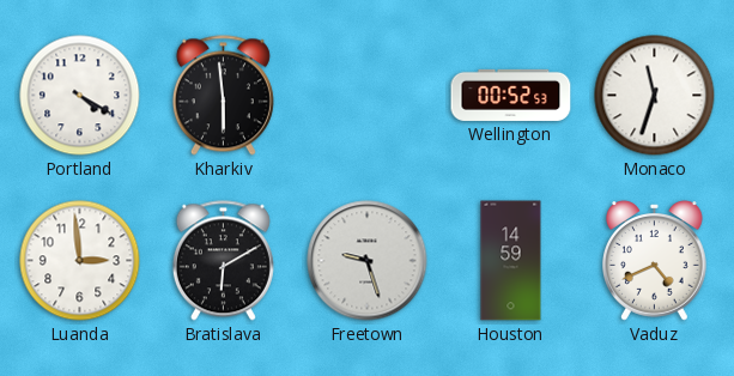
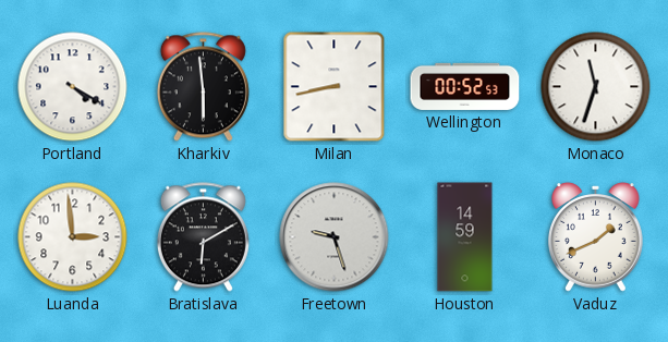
Milan: none -> 8:43 (335, 87)
Vaduz: 4:41 -> 1:41 (596, 237)
